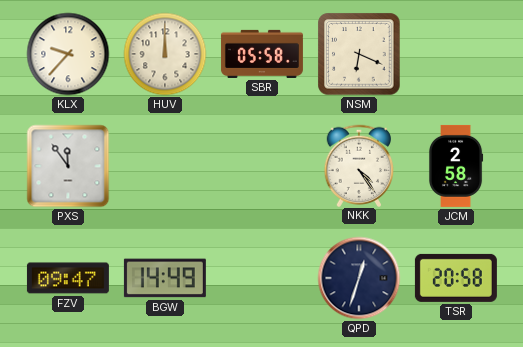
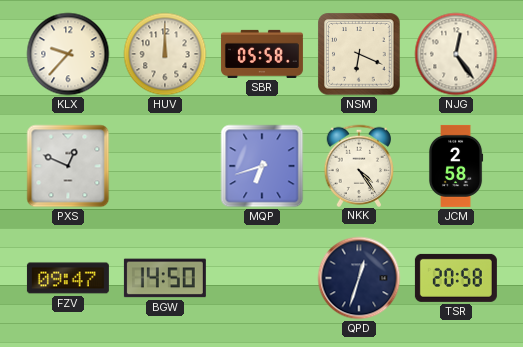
NJG: none -> 12:24 (456, 54)
PXS: 11:54 -> 12:49 (68, 166)
MQP: none -> 6:42 (262, 166)
BGW: 14:49 -> 14:50 (165, 278)
